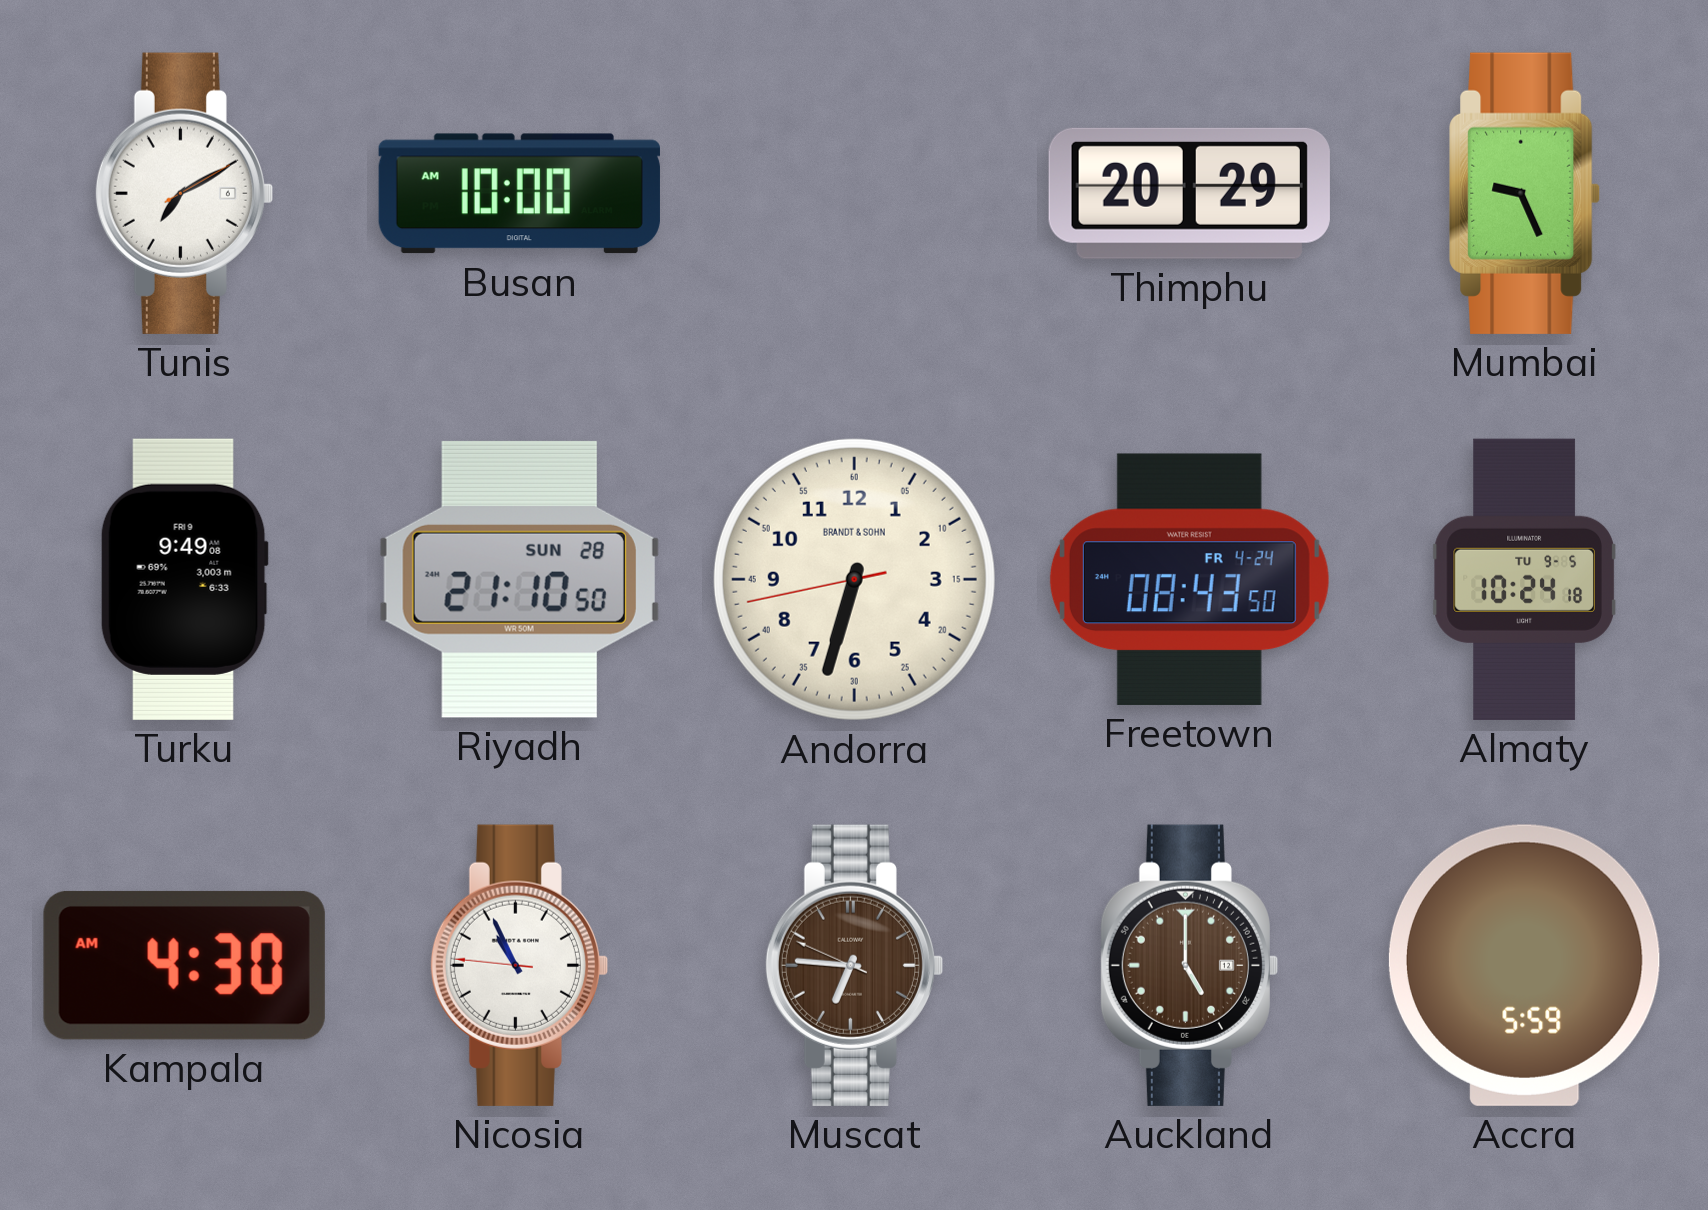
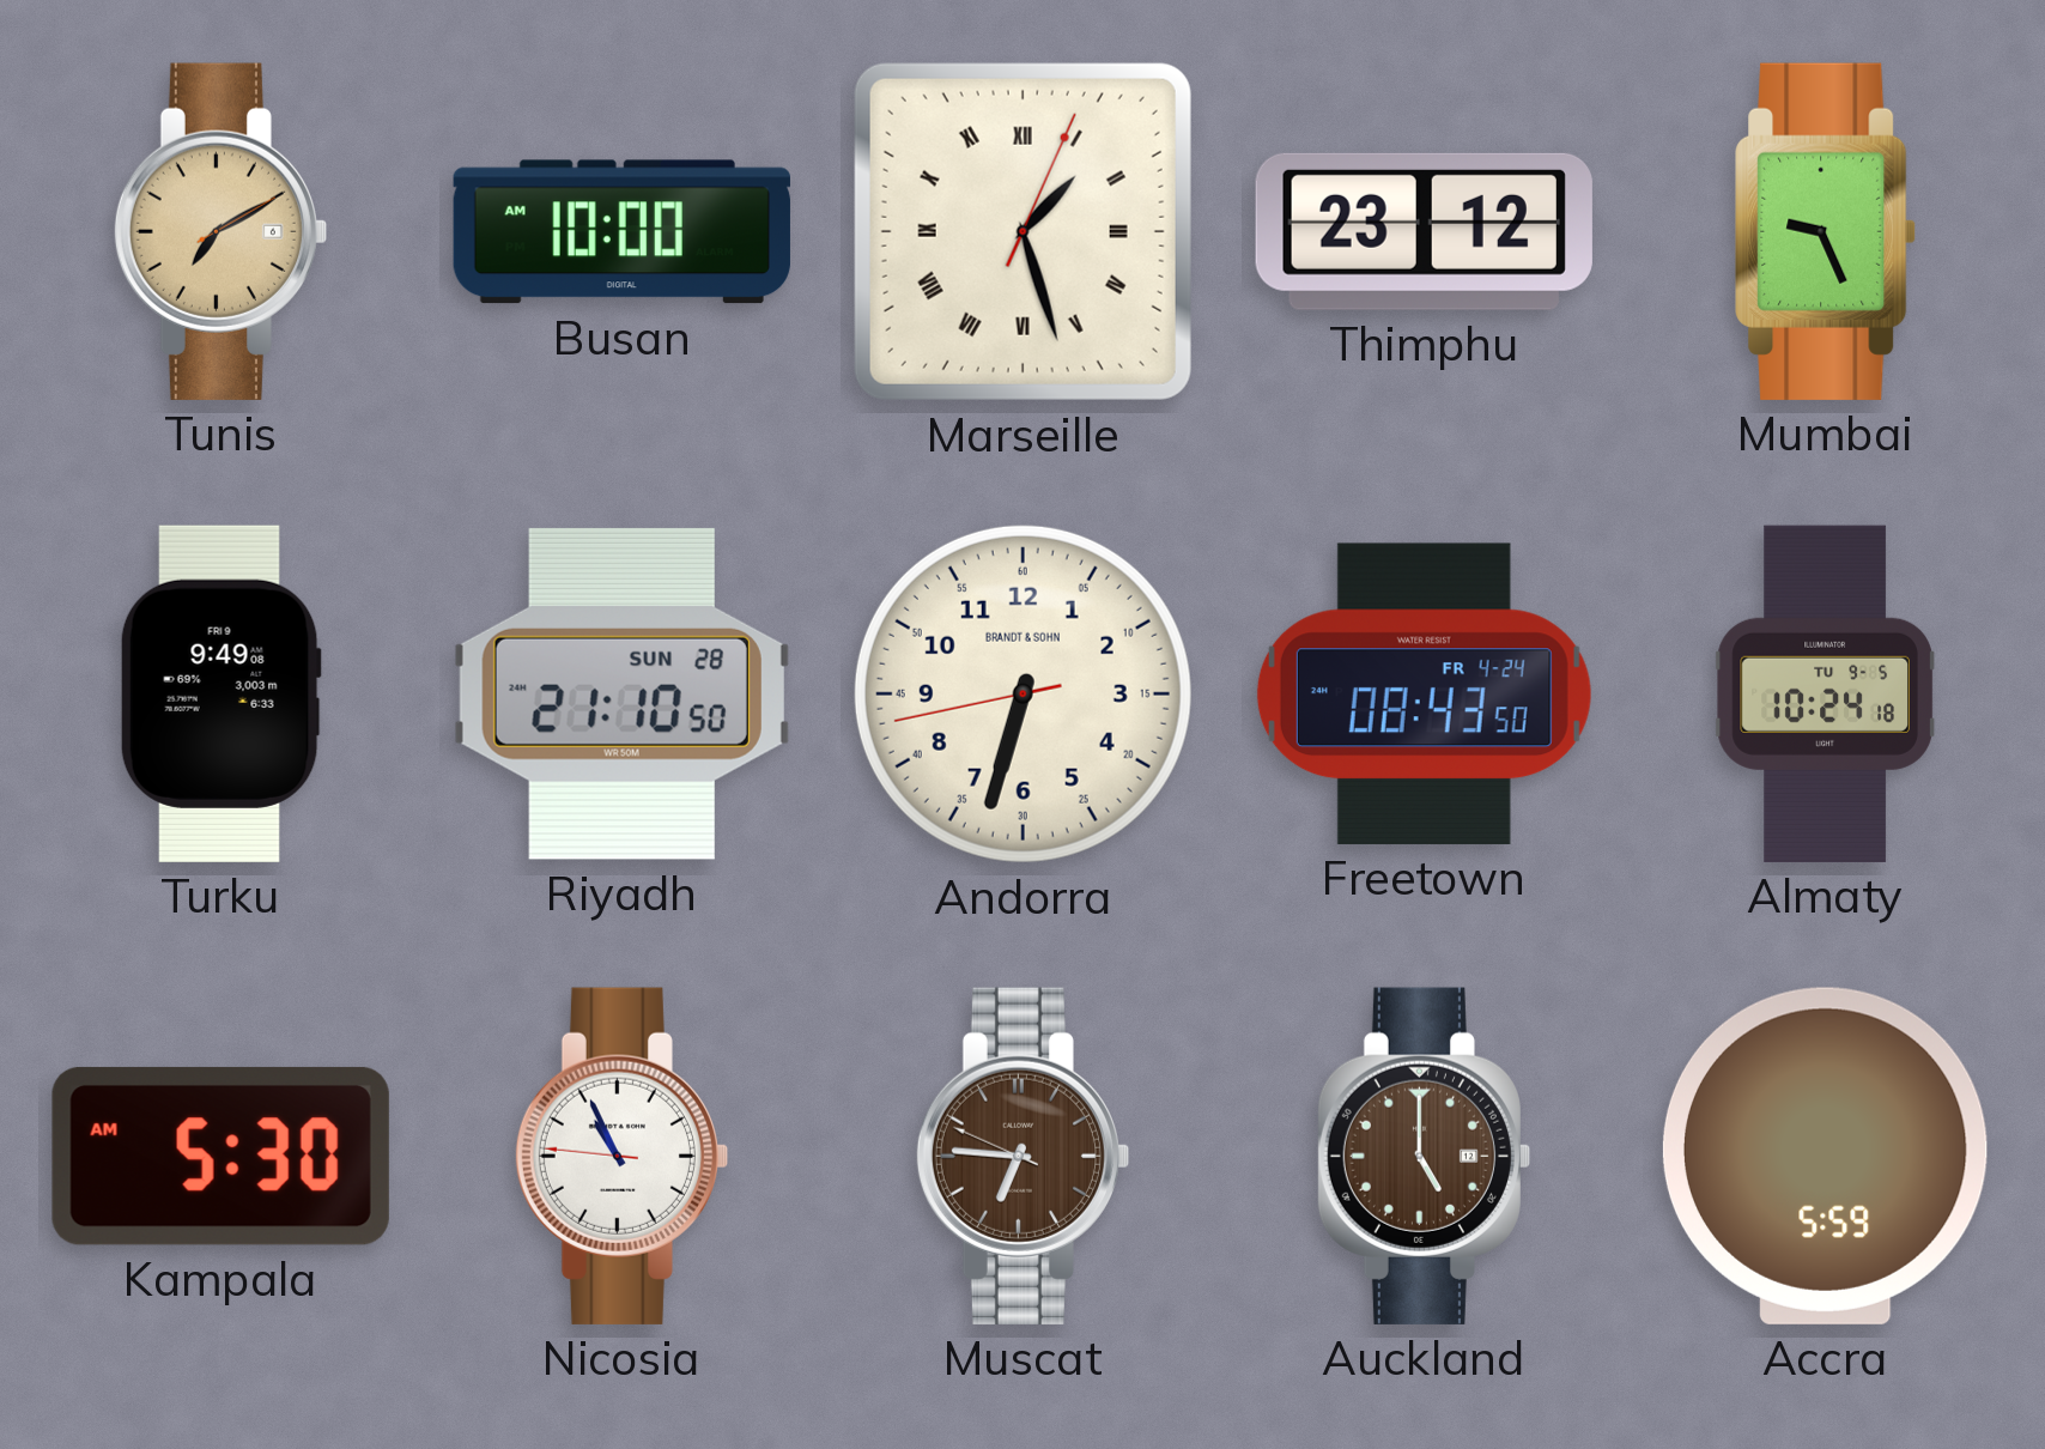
Tunis dial: white -> champagne (220, 231)
Marseille: none -> 1:27 (1022, 231)
Thimphu: 20:29 -> 23:12 (1424, 231)
Kampala: 4:30 -> 5:30 (220, 1156)
